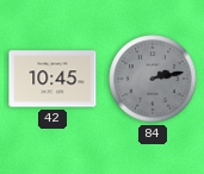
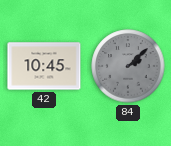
84: 2:13 -> 2:08 (128, 66)
